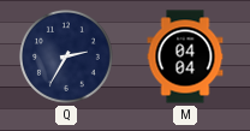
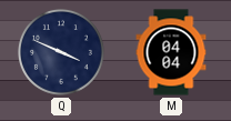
Q: 2:35 -> 3:49 (61, 52)
